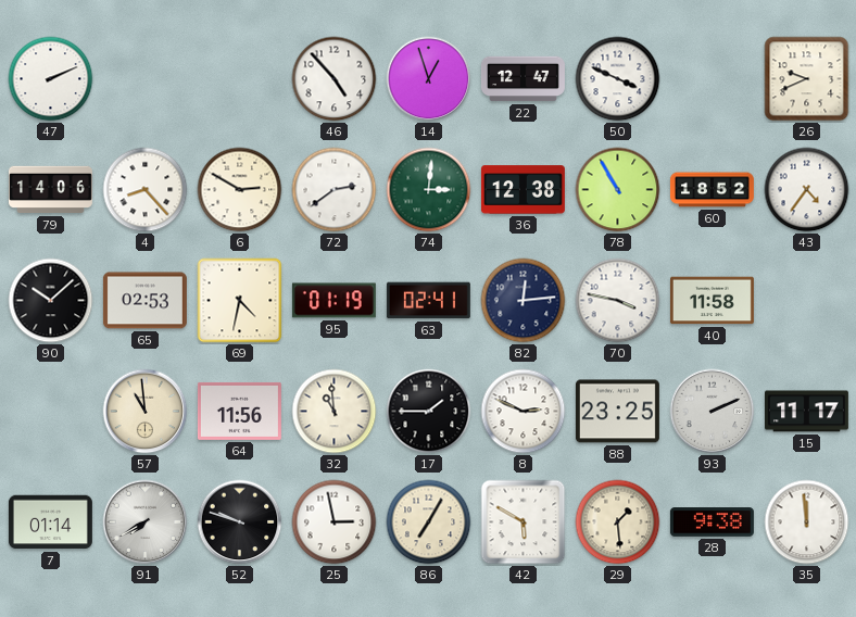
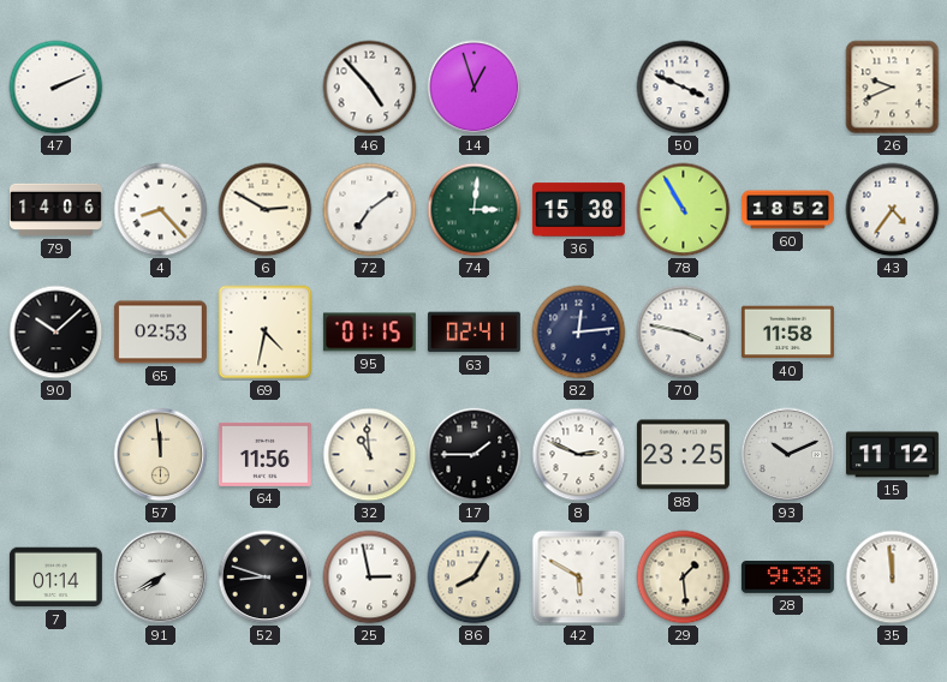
22: 12:47 -> none (523, 79)
72: 2:39 -> 7:09 (370, 210)
36: 12:38 -> 15:38 (578, 210)
95: 01:19 -> 01:15 (369, 333)
57: 10:59 -> 11:59 (161, 455)
93: 2:11 -> 10:11 (788, 455)
15: 11:17 -> 11:12 (892, 455)
52: 9:48 -> 8:48 (266, 578)
86: 7:05 -> 8:05 (475, 578)
